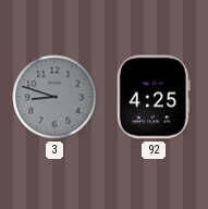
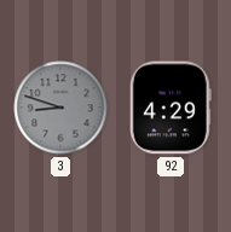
92: 4:25 -> 4:29 (171, 108)
